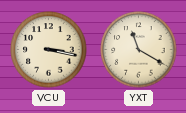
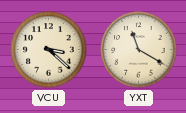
VCU: 3:17 -> 3:22 (49, 50)
